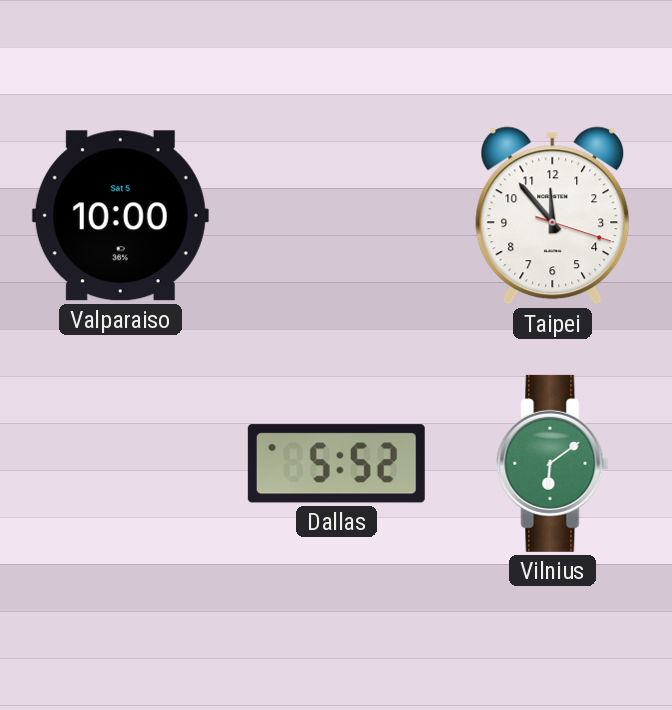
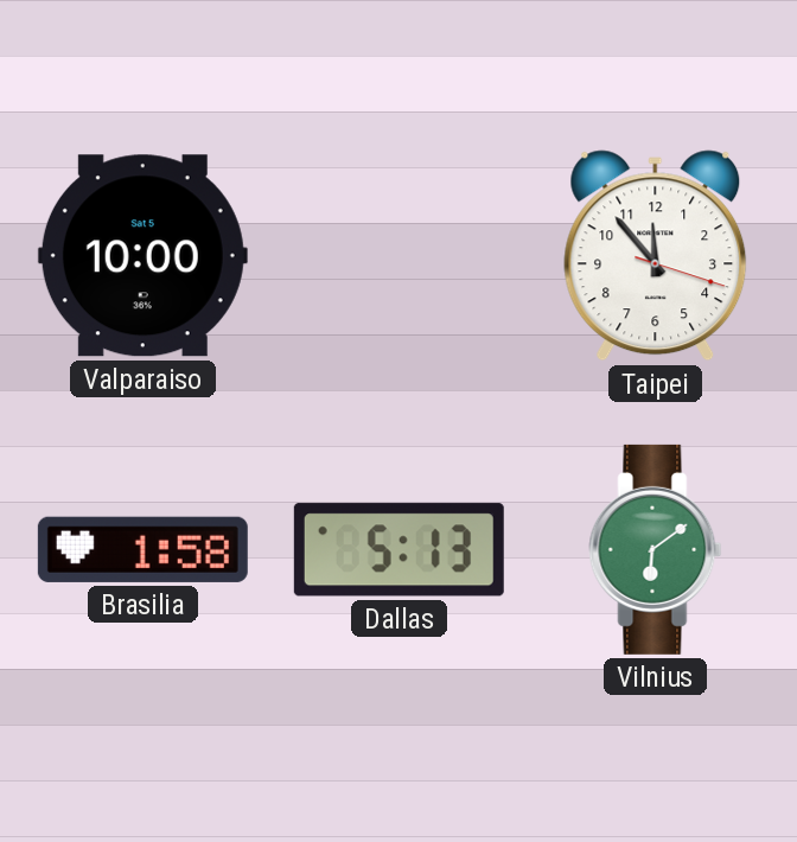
Brasilia: none -> 1:58 (142, 549)
Dallas: 5:52 -> 5:13 (398, 550)
